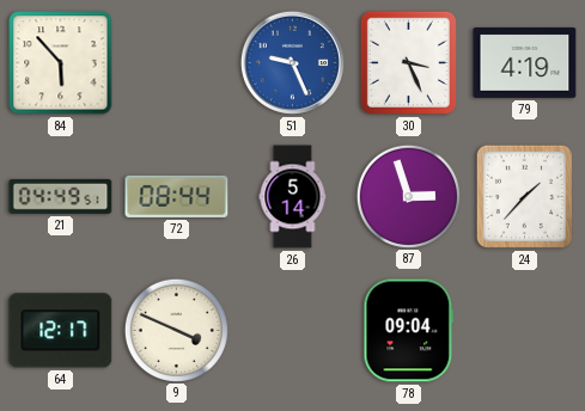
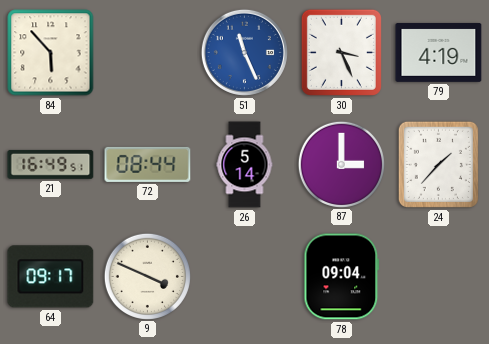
51: 9:26 -> 11:26 (244, 52)
21: 04:49 -> 16:49 (51, 164)
87: 2:57 -> 3:00 (341, 164)
64: 12:17 -> 09:17 (51, 277)
